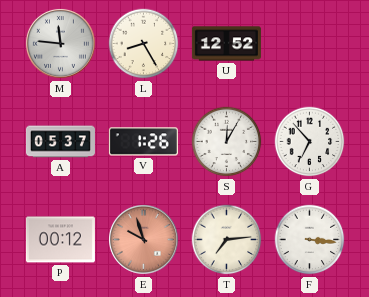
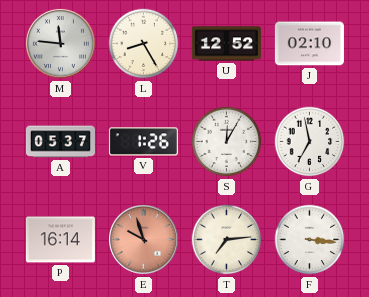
J: none -> 02:10 (309, 44)
G: 6:53 -> 6:58 (310, 142)
P: 00:12 -> 16:14 (60, 240)
